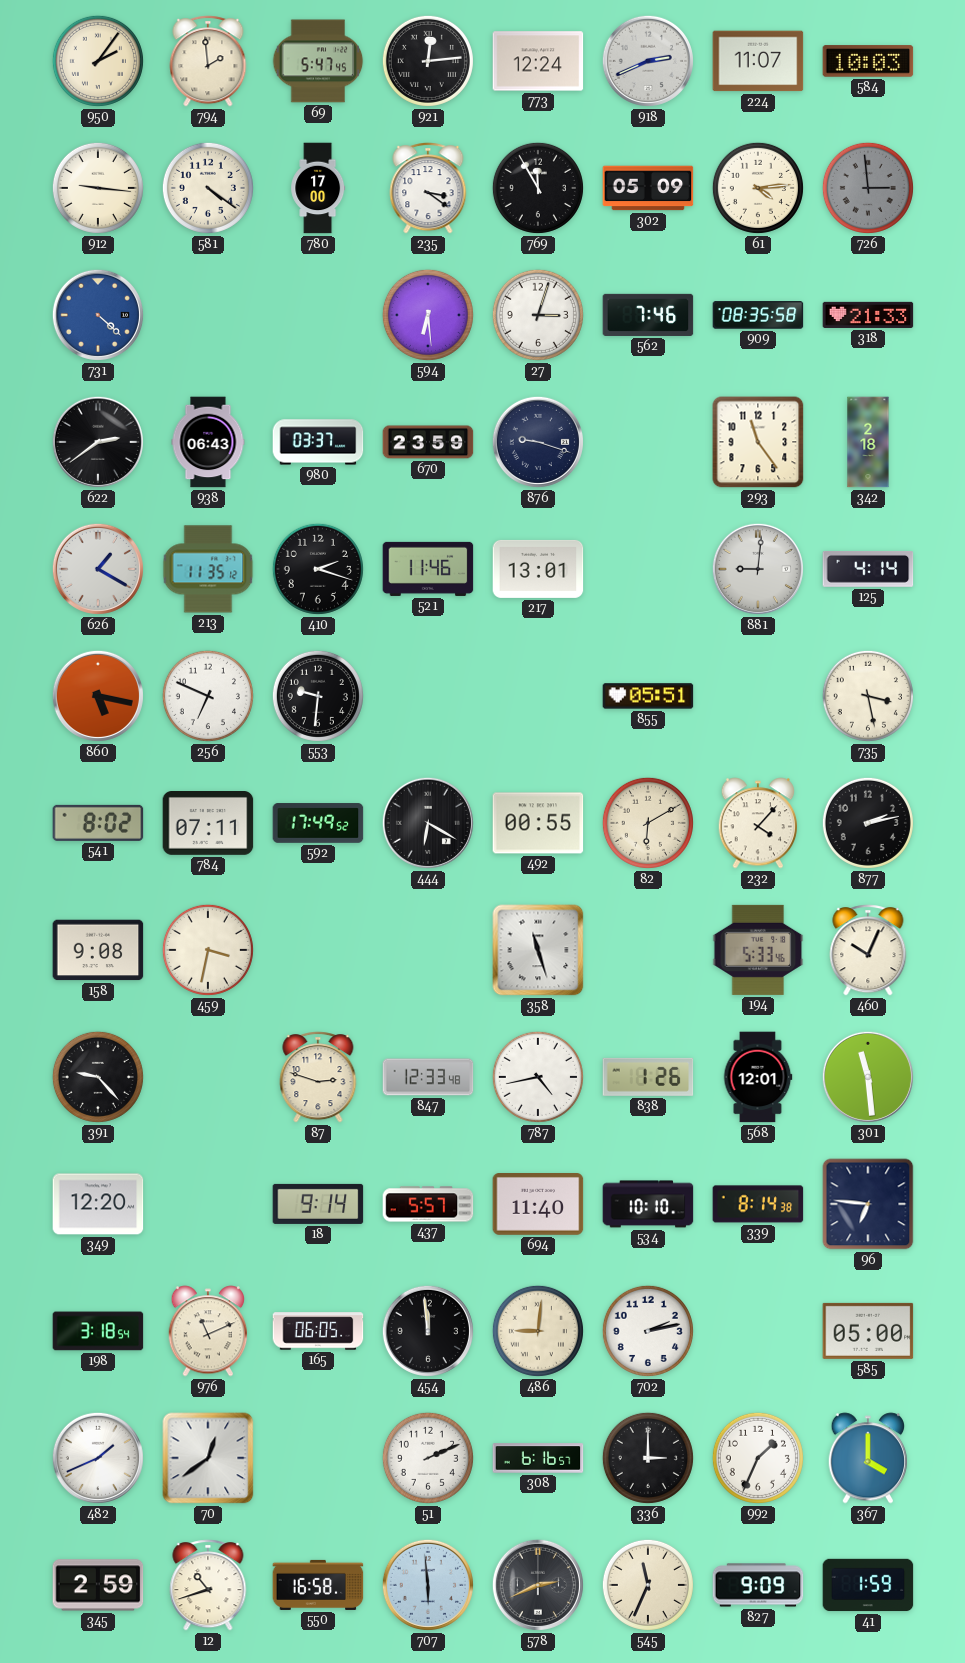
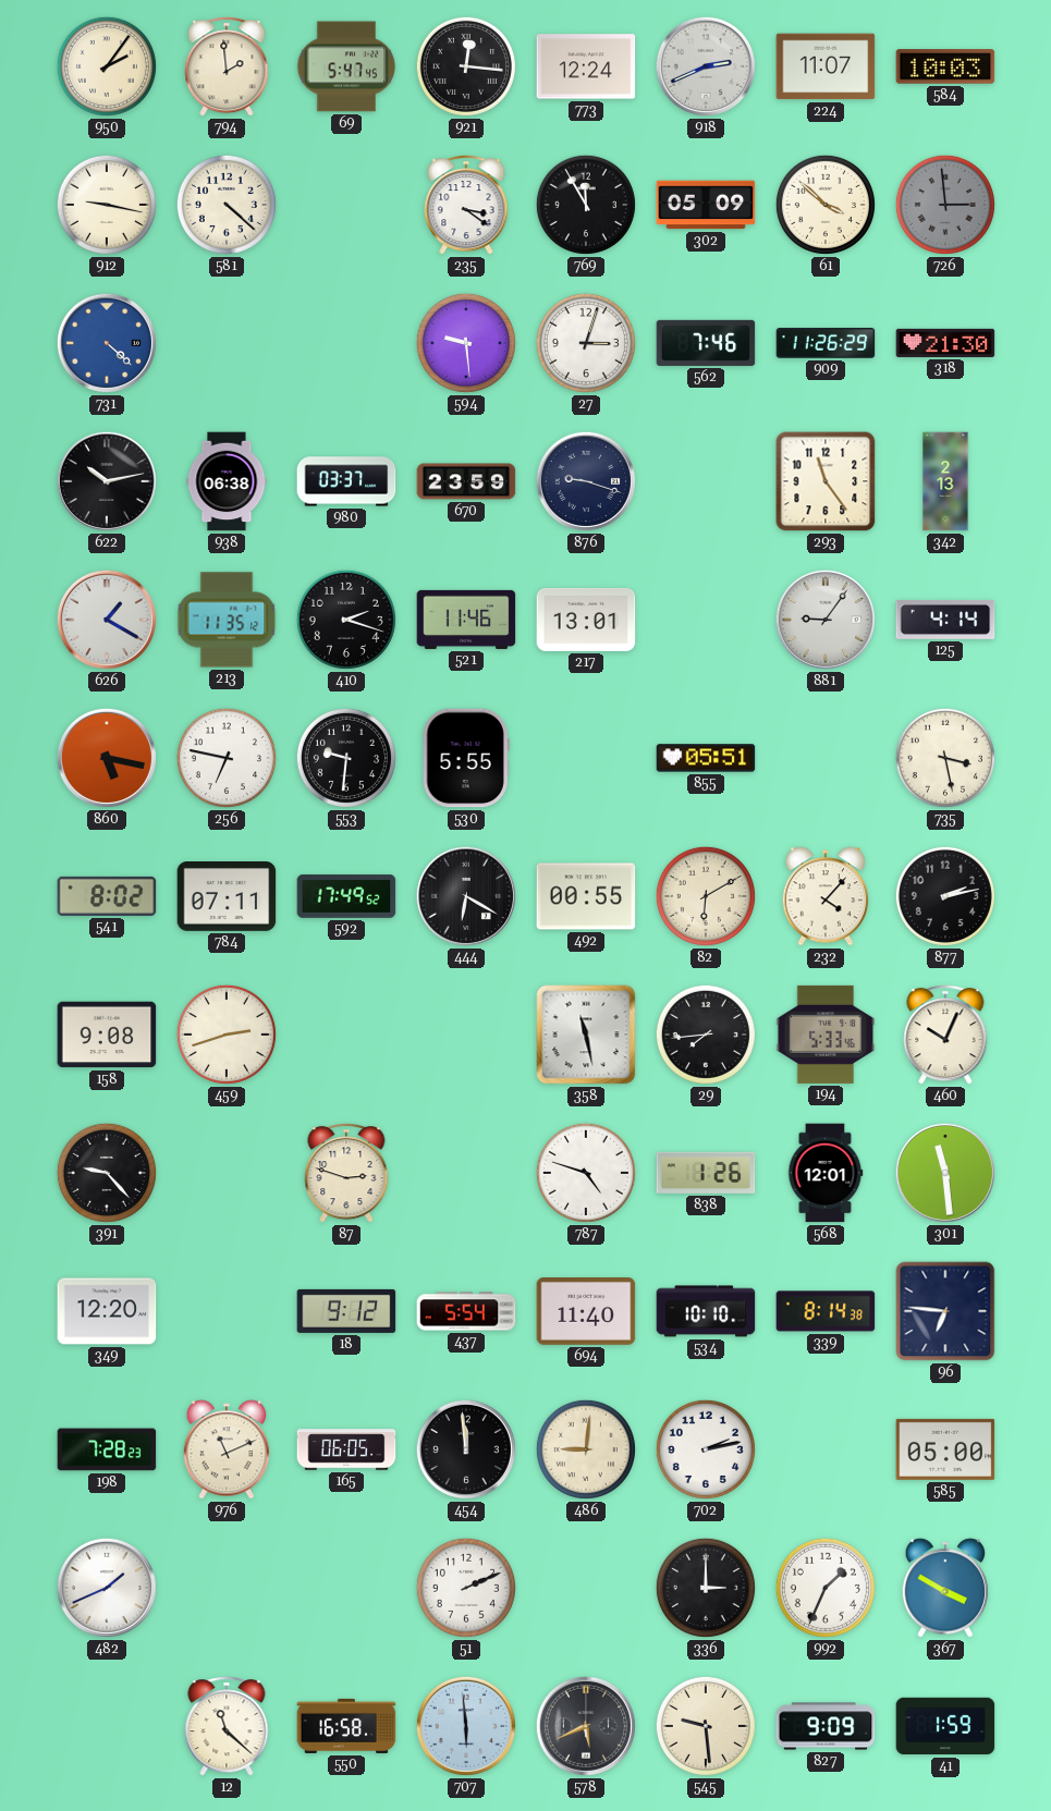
921: 12:14 -> 12:16 (466, 66)
912: 9:16 -> 9:17 (107, 205)
581: 4:21 -> 4:22 (227, 205)
780: 17:00 -> none (318, 188)
61: 4:14 -> 3:52 (826, 205)
594: 6:29 -> 9:29 (466, 343)
909: 08:35 -> 11:26 (826, 343)
318: 21:33 -> 21:30 (945, 343)
622: 2:39 -> 10:13 (107, 481)
938: 06:43 -> 06:38 (227, 481)
342: 2:18 -> 2:13 (945, 481)
881: 9:01 -> 9:06 (826, 620)
256: 6:49 -> 6:47 (227, 758)
530: none -> 5:55 (466, 758)
459: 3:32 -> 2:42 (227, 1035)
358: 11:27 -> 11:28 (586, 1035)
29: none -> 7:44 (706, 1035)
847: 12:33 -> none (428, 1077)
787: 4:43 -> 4:48 (586, 1173)
18: 9:14 -> 9:12 (346, 1311)
437: 5:57 -> 5:54 (466, 1311)
198: 3:18 -> 7:28 (107, 1449)
70: 12:39 -> none (208, 1458)
308: 6:16 -> none (538, 1458)
367: 4:00 -> 3:50 (945, 1588)
345: 2:59 -> none (98, 1585)
12: 10:42 -> 11:22 (227, 1726)
578: 2:41 -> 5:41 (586, 1726)
545: 11:34 -> 9:29 (706, 1726)
